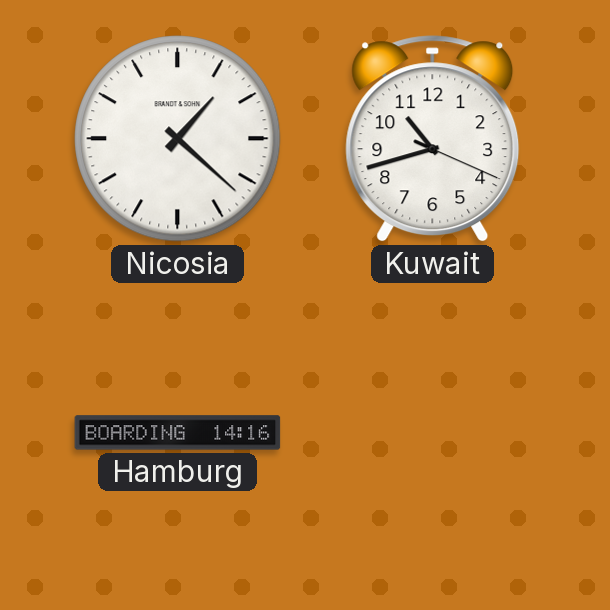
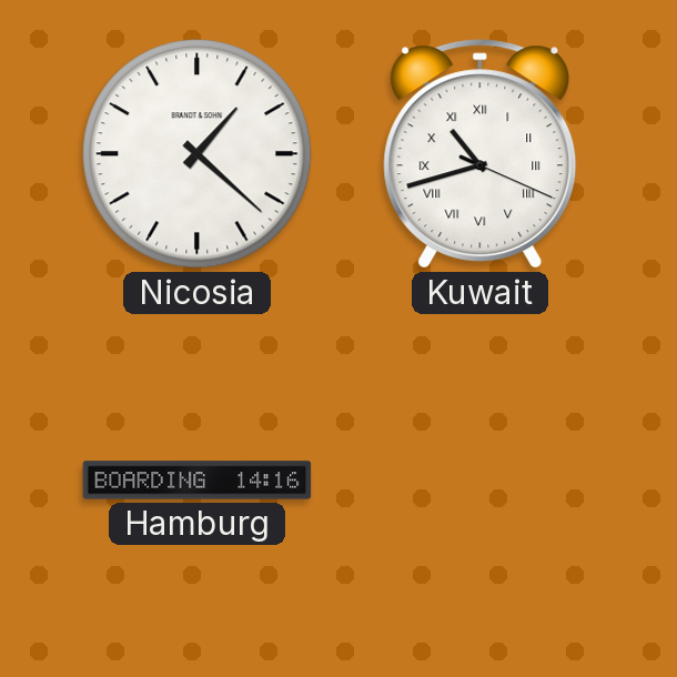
Kuwait numerals: Arabic -> Roman (481, 154)
